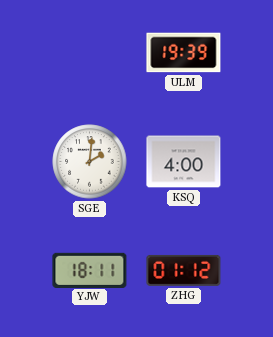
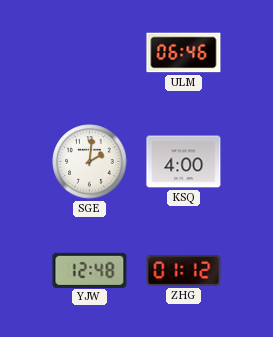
ULM: 19:39 -> 06:46 (184, 53)
YJW: 18:11 -> 12:48 (90, 270)
